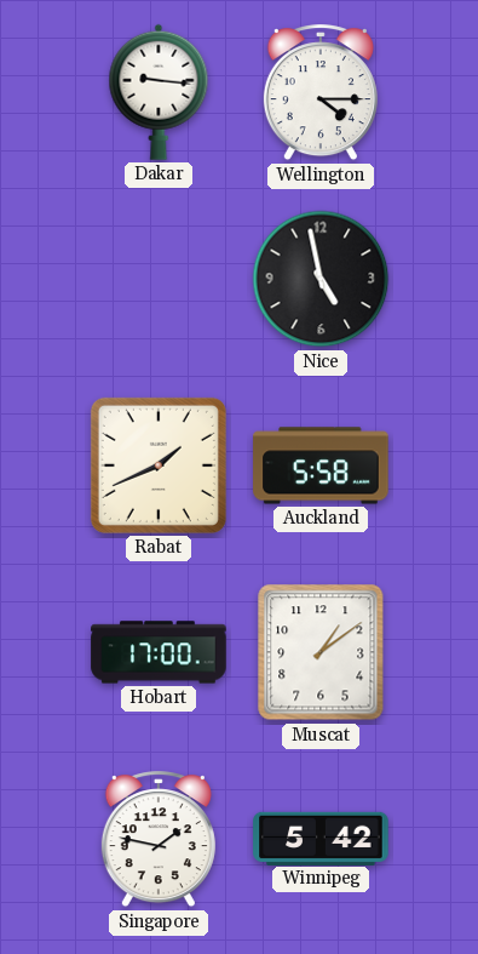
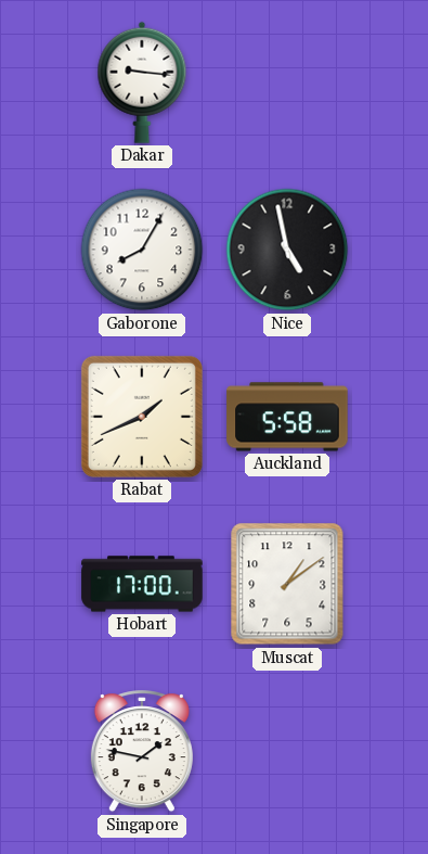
Wellington: 4:15 -> none (321, 93)
Gaborone: none -> 8:05 (142, 250)
Winnipeg: 5:42 -> none (321, 838)
